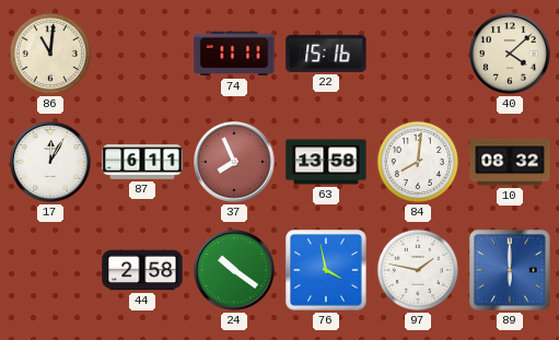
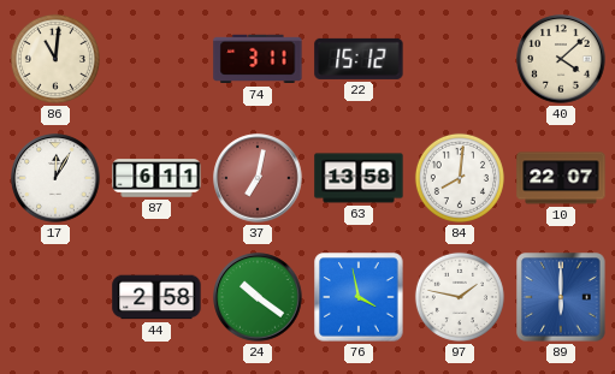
74: 11:11 -> 3:11 (258, 59)
22: 15:16 -> 15:12 (359, 59)
37: 7:56 -> 7:02 (258, 178)
10: 08:32 -> 22:07 (561, 178)
